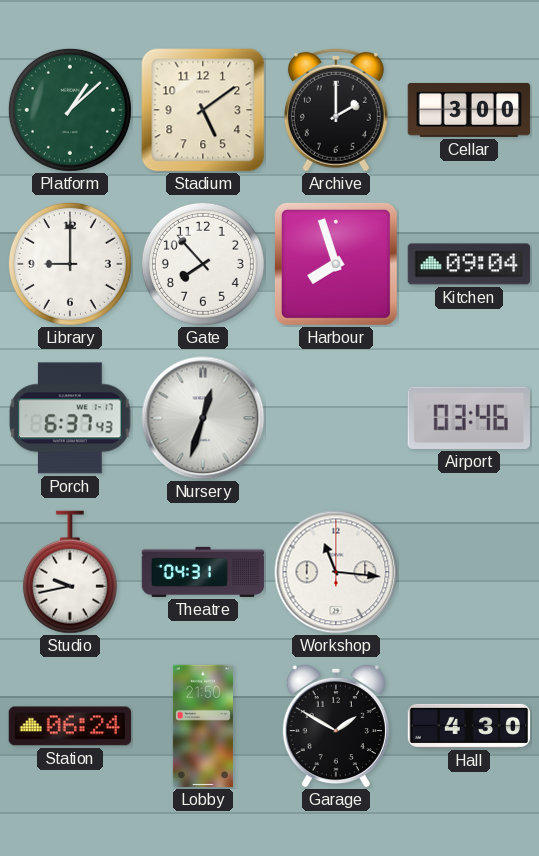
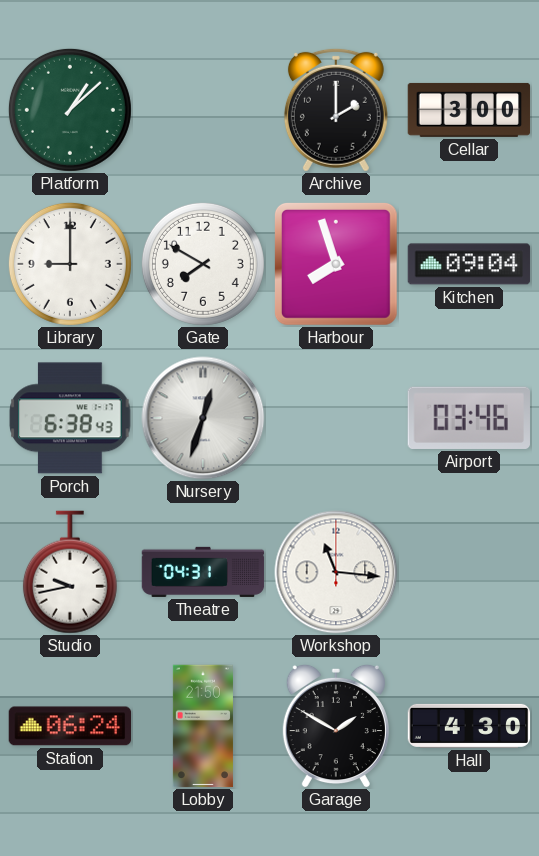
Stadium: 5:09 -> none (203, 110)
Gate: 7:53 -> 7:50 (203, 264)
Porch: 6:37 -> 6:38 (70, 418)
